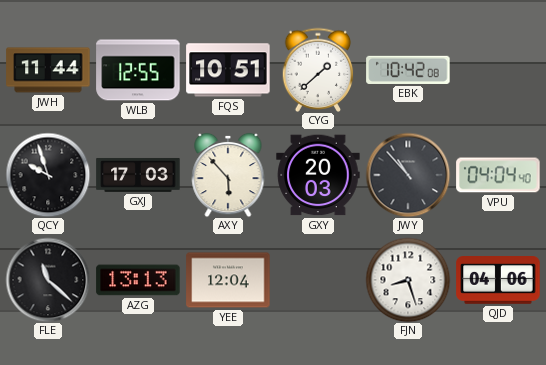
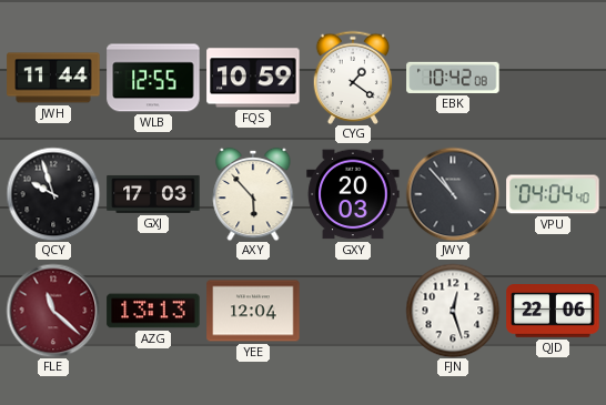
FQS: 10:51 -> 10:59 (253, 78)
CYG: 1:38 -> 1:21 (353, 77)
FLE dial: black -> burgundy (53, 311)
FJN: 8:27 -> 12:27 (453, 311)
QJD: 04:06 -> 22:06 (553, 312)
